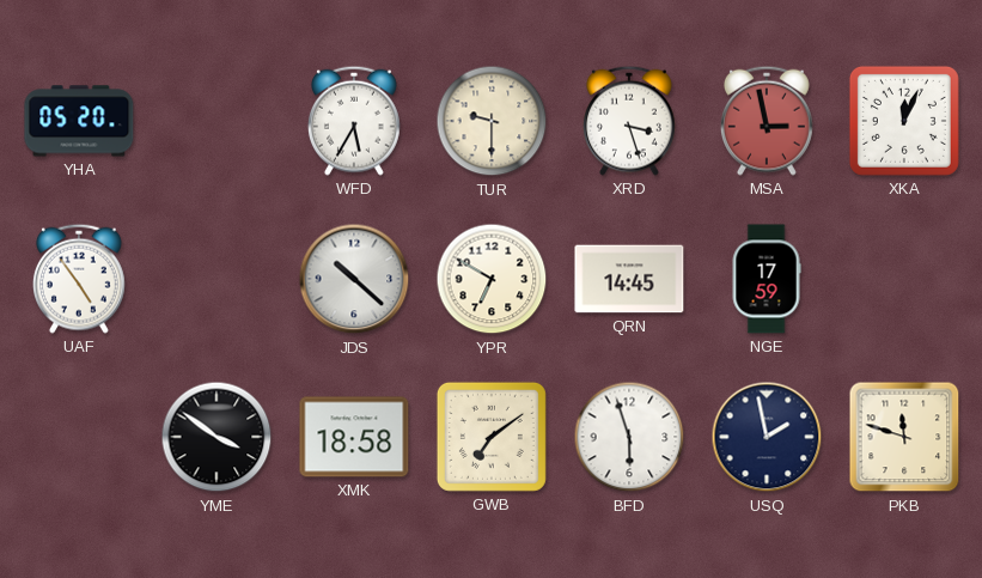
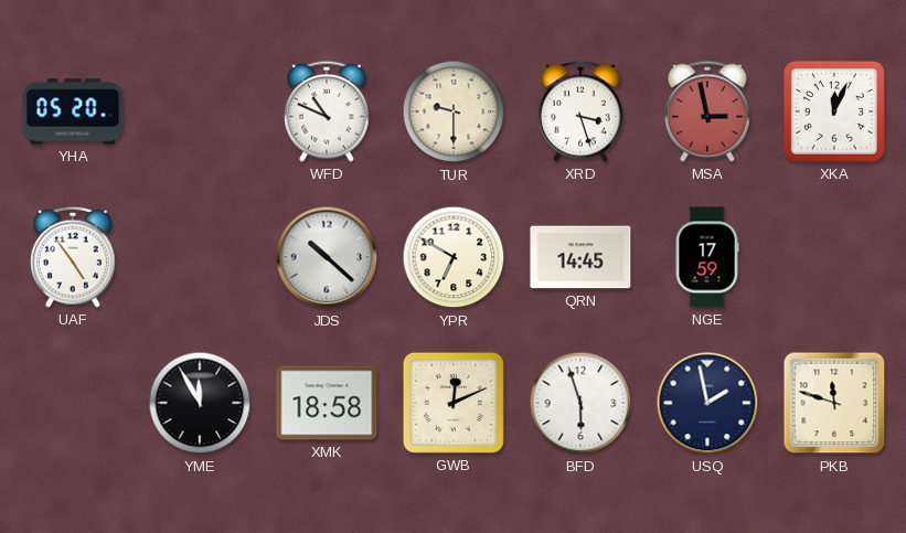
WFD: 5:35 -> 10:49 (327, 111)
YME: 3:51 -> 11:55 (200, 403)
GWB: 7:09 -> 12:11 (454, 403)
